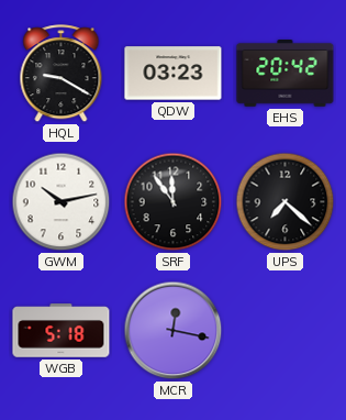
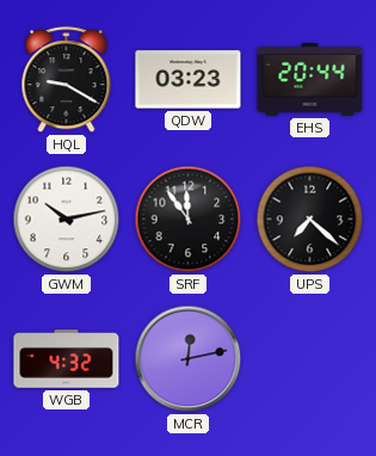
EHS: 20:42 -> 20:44 (310, 80)
WGB: 5:18 -> 4:32 (67, 359)
MCR: 12:17 -> 12:13 (189, 359)
